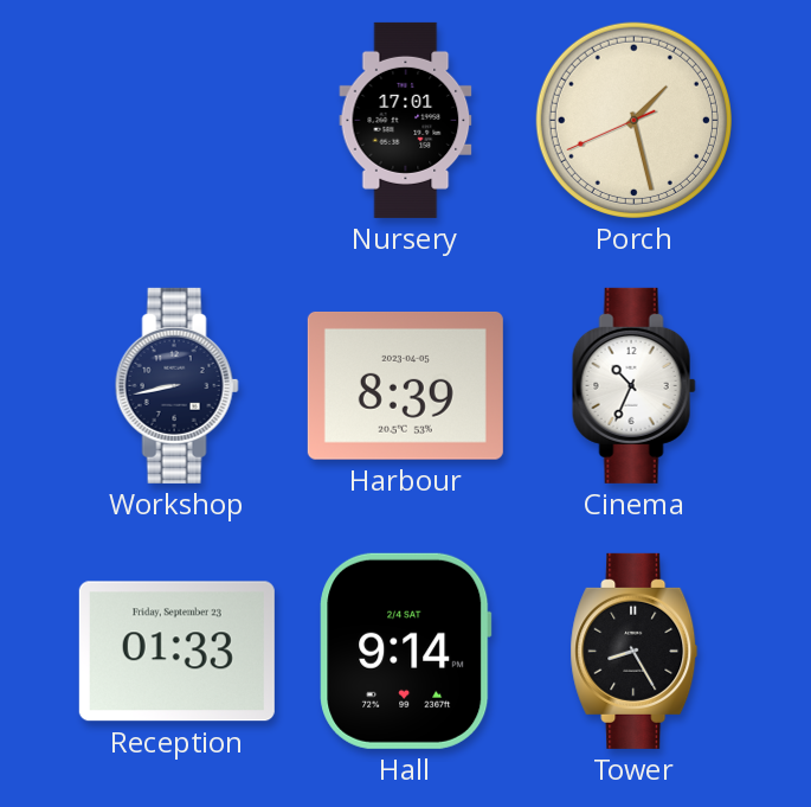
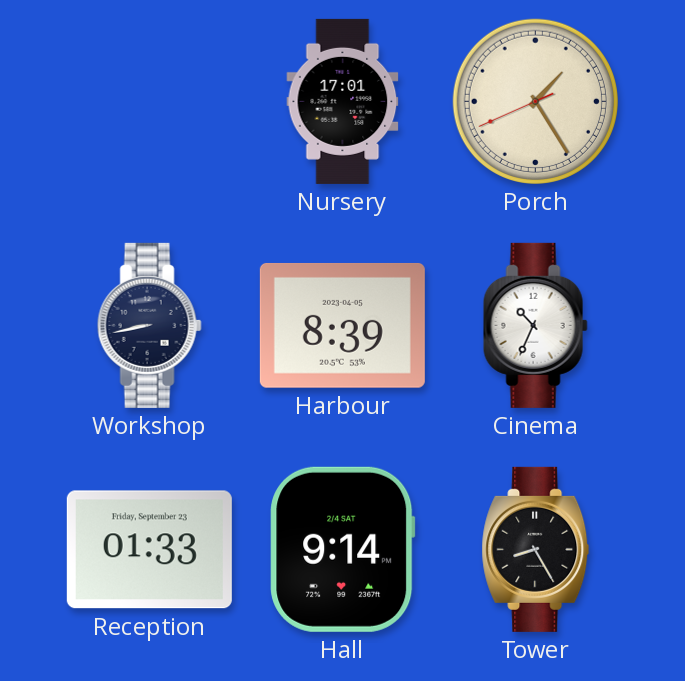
Porch: 1:27 -> 1:24 (535, 101)
